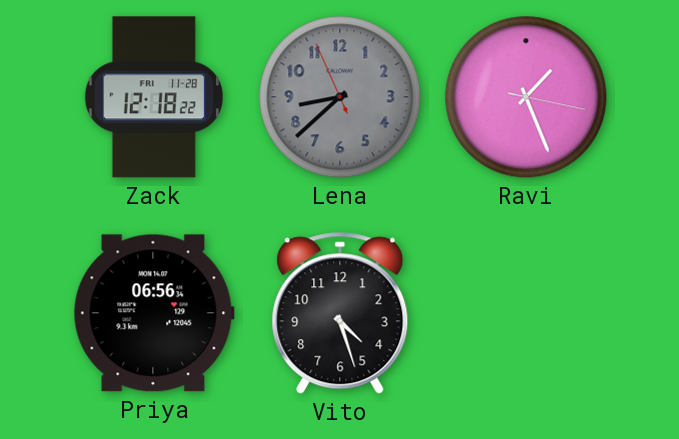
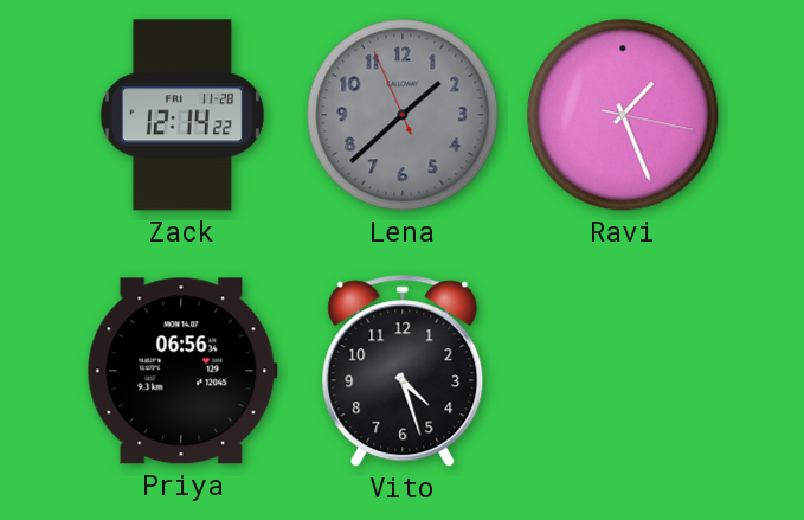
Zack: 12:18 -> 12:14 (182, 115)
Lena: 8:37 -> 1:37 (403, 115)
